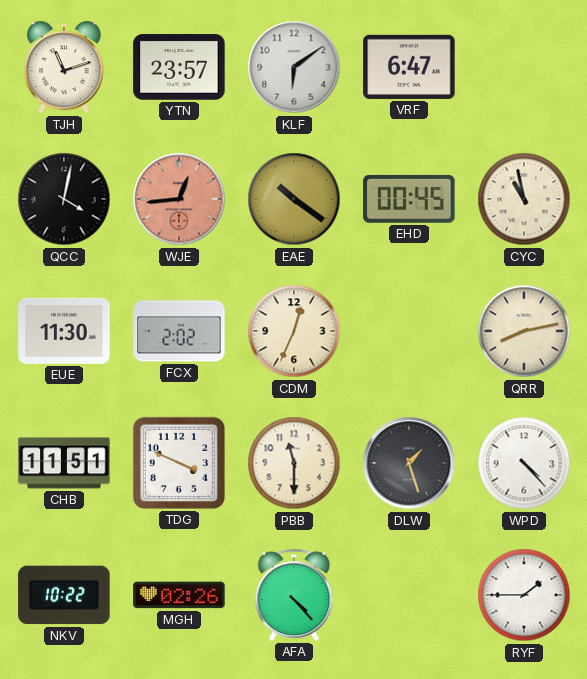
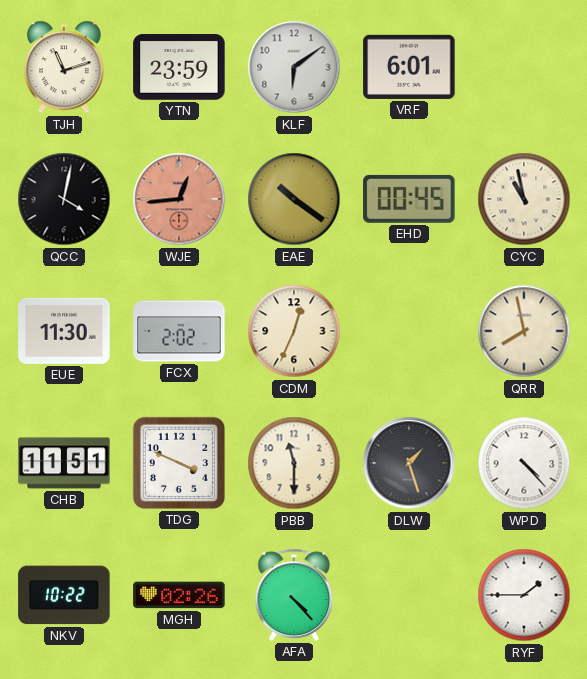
YTN: 23:57 -> 23:59 (179, 67)
VRF: 6:47 -> 6:01 (409, 67)
QRR: 8:13 -> 7:58 (524, 331)
